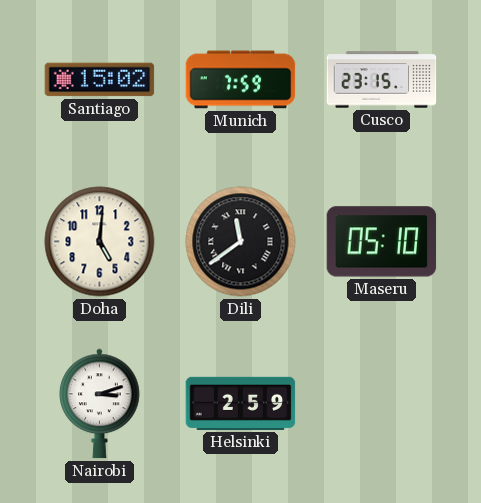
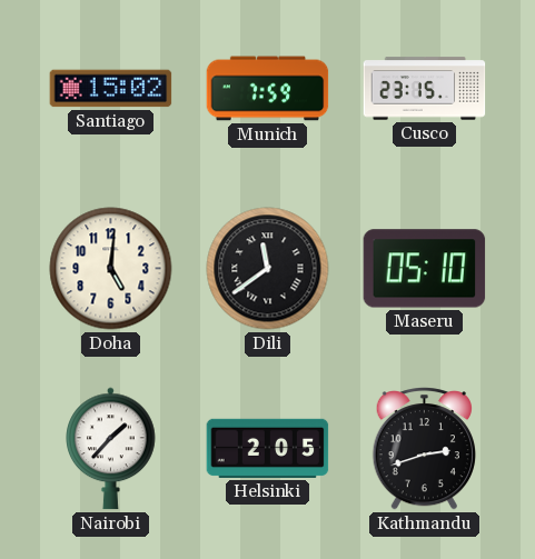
Nairobi: 3:12 -> 1:37 (111, 449)
Helsinki: 2:59 -> 2:05 (268, 448)
Kathmandu: none -> 2:42 (424, 449)
